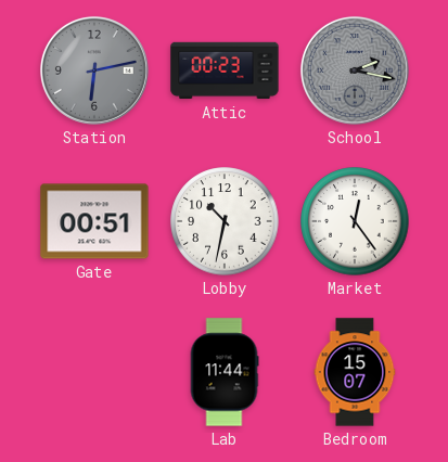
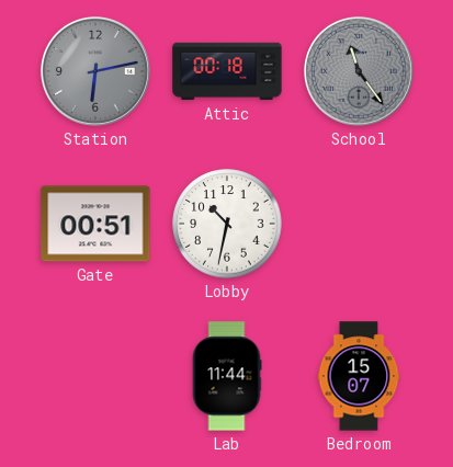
Attic: 00:23 -> 00:18 (227, 71)
School: 2:17 -> 11:24 (359, 71)
Market: 12:24 -> none (355, 221)
